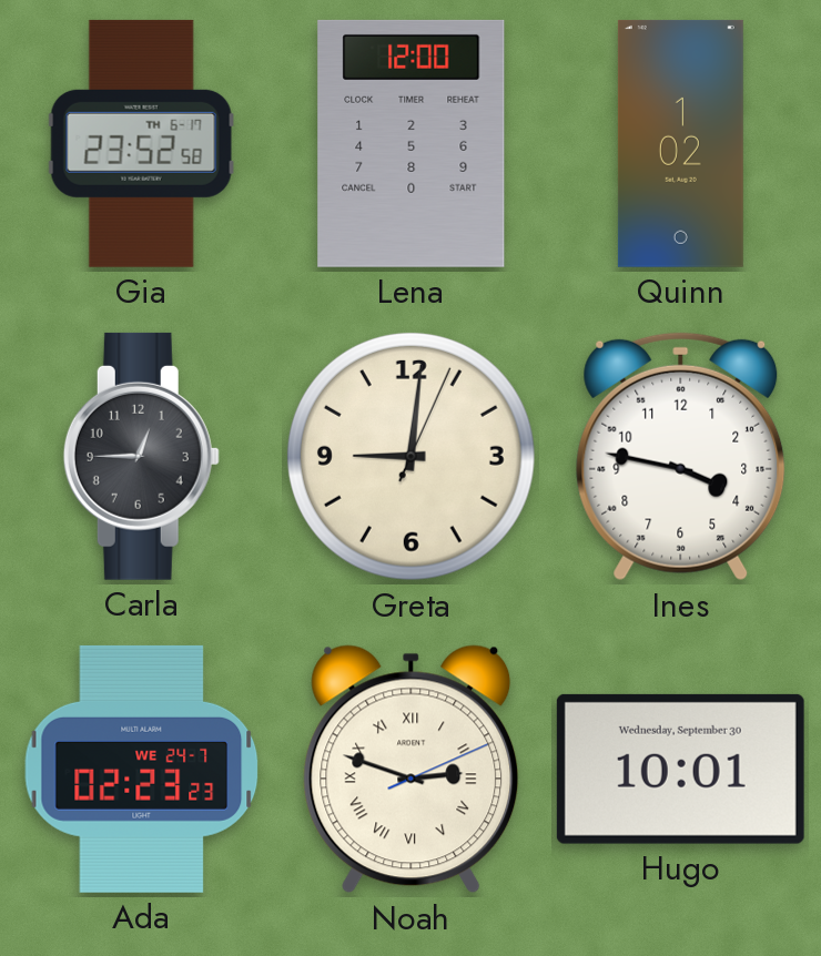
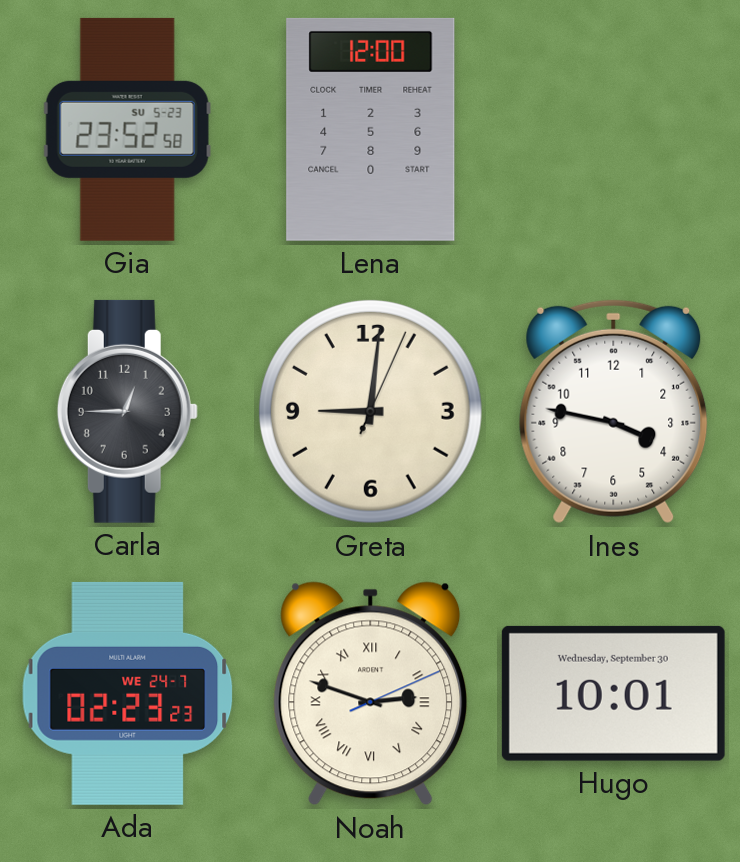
Gia date: TH 6-17 -> SU 5-23 (127, 129)
Quinn: 1:02 -> none (680, 143)
